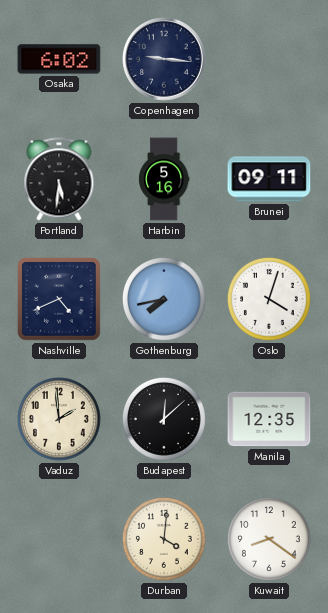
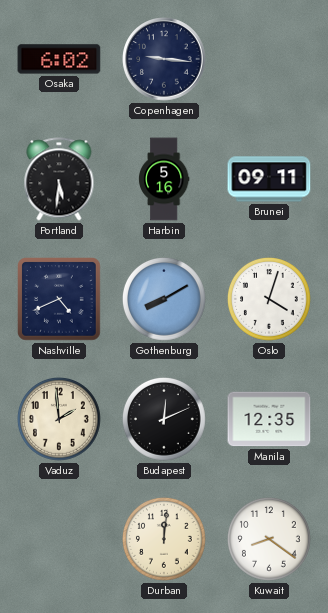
Gothenburg: 7:43 -> 8:10 (165, 300)
Budapest: 12:08 -> 12:11 (165, 420)
Durban: 4:01 -> 12:01 (165, 540)
